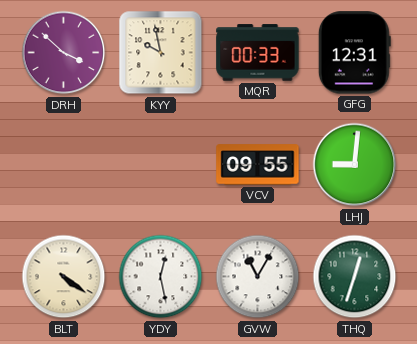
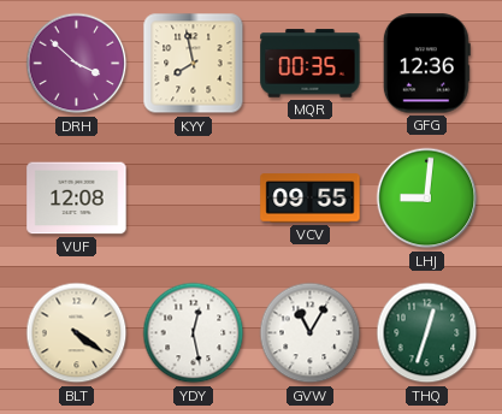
KYY: 9:58 -> 7:58 (194, 64)
MQR: 00:33 -> 00:35 (311, 64)
GFG: 12:31 -> 12:36 (426, 64)
VUF: none -> 12:08 (77, 199)
